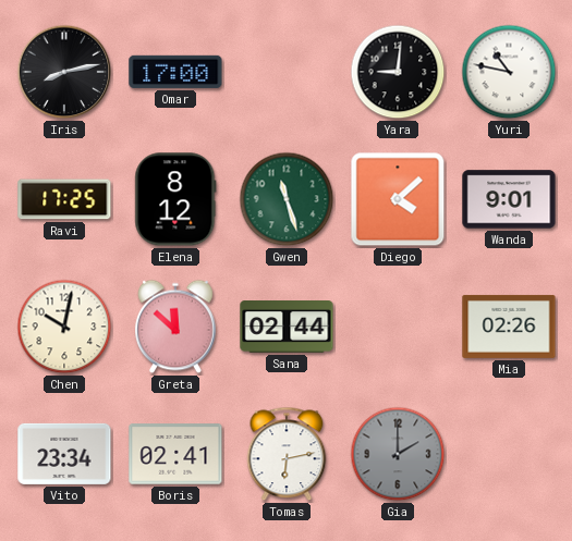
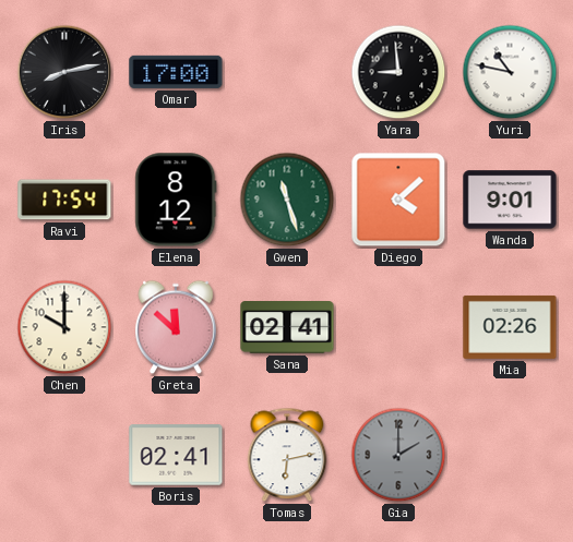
Yara: 9:01 -> 8:59 (398, 72)
Ravi: 17:25 -> 17:54 (64, 200)
Chen: 10:02 -> 10:00 (64, 327)
Sana: 02:44 -> 02:41 (287, 327)
Vito: 23:34 -> none (64, 454)
